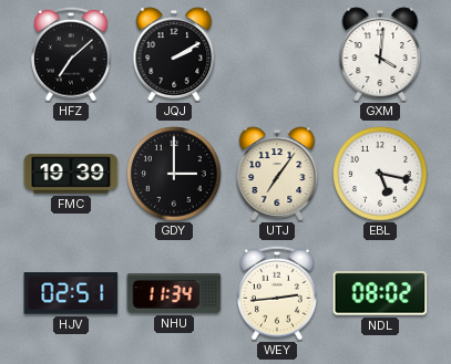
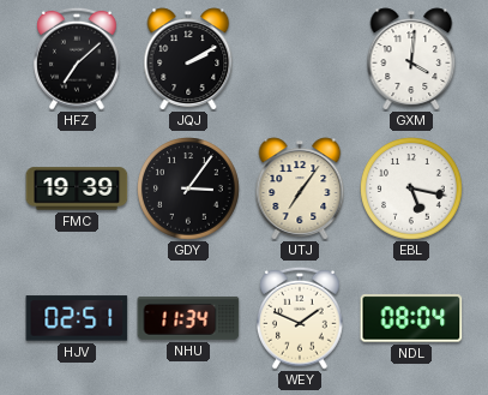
GDY: 3:00 -> 3:06 (189, 190)
WEY: 2:44 -> 1:49 (301, 318)
NDL: 08:02 -> 08:04 (411, 318)
